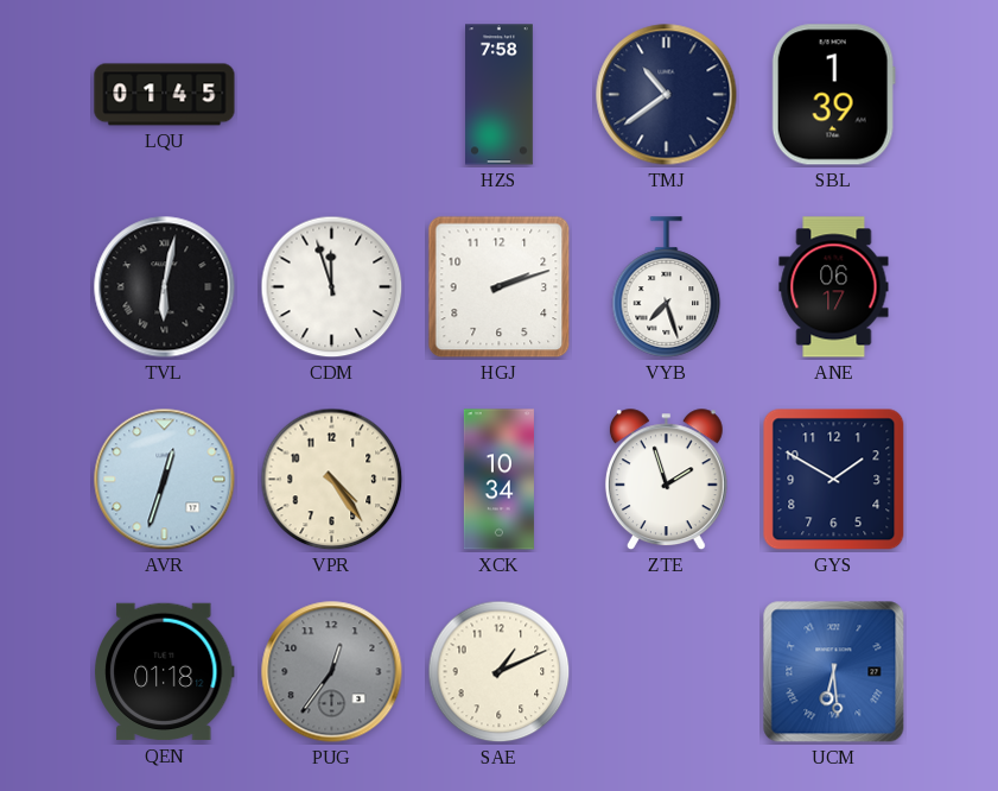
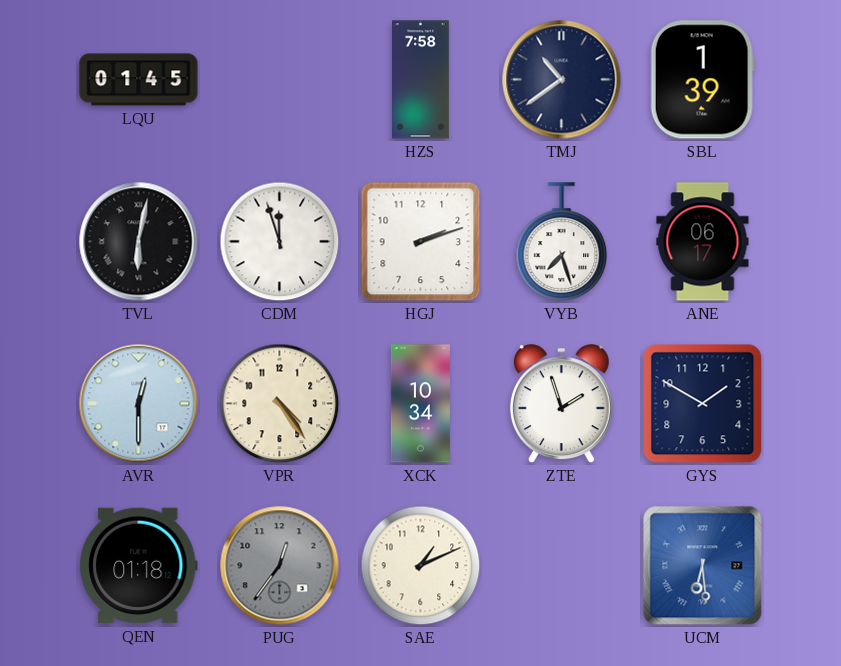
AVR: 12:33 -> 12:30 (139, 404)
